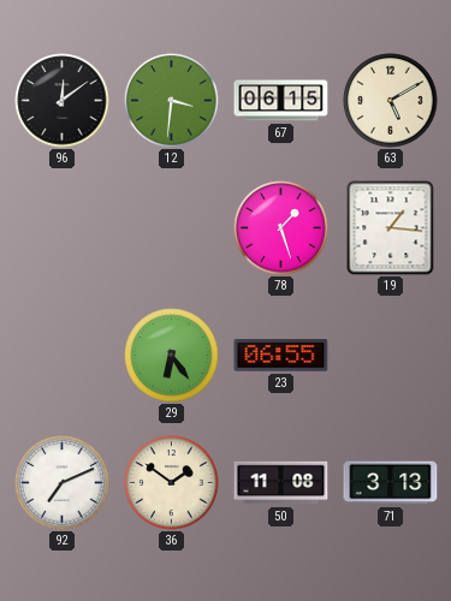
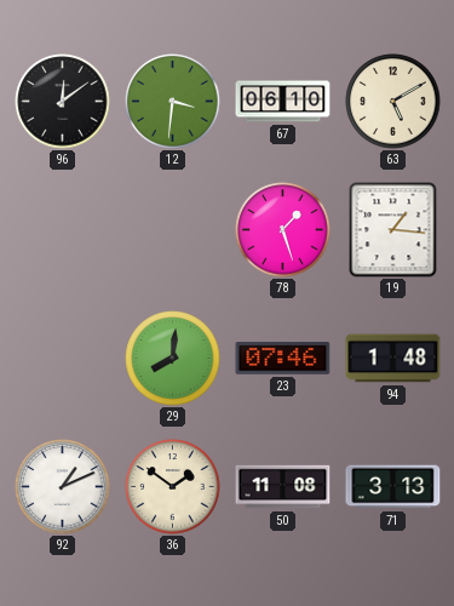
67: 06:15 -> 06:10 (283, 102)
29: 6:24 -> 8:01 (173, 359)
23: 06:55 -> 07:46 (283, 359)
94: none -> 1:48 (393, 359)
92: 7:11 -> 1:11 (63, 487)
